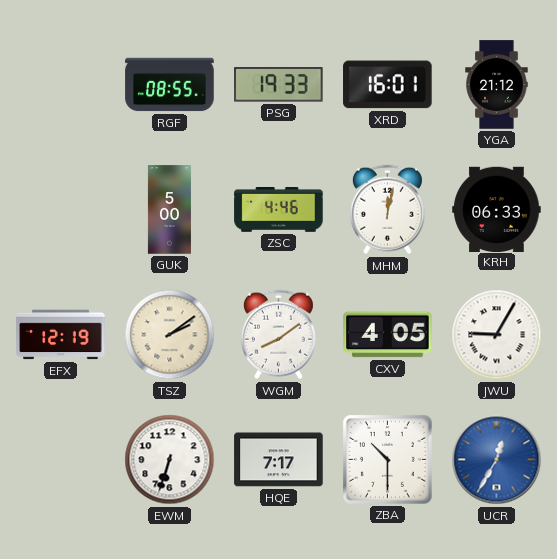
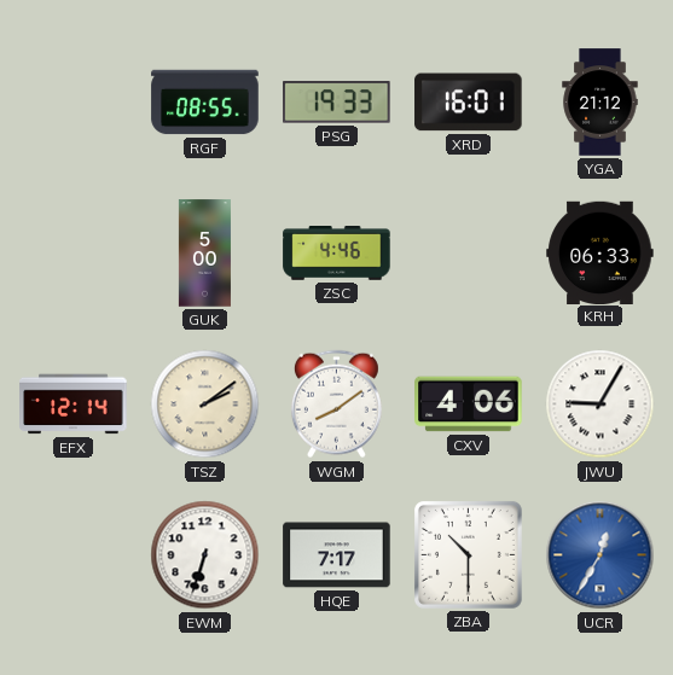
MHM: 12:02 -> none (387, 210)
EFX: 12:19 -> 12:14 (74, 405)
CXV: 4:05 -> 4:06 (469, 405)
